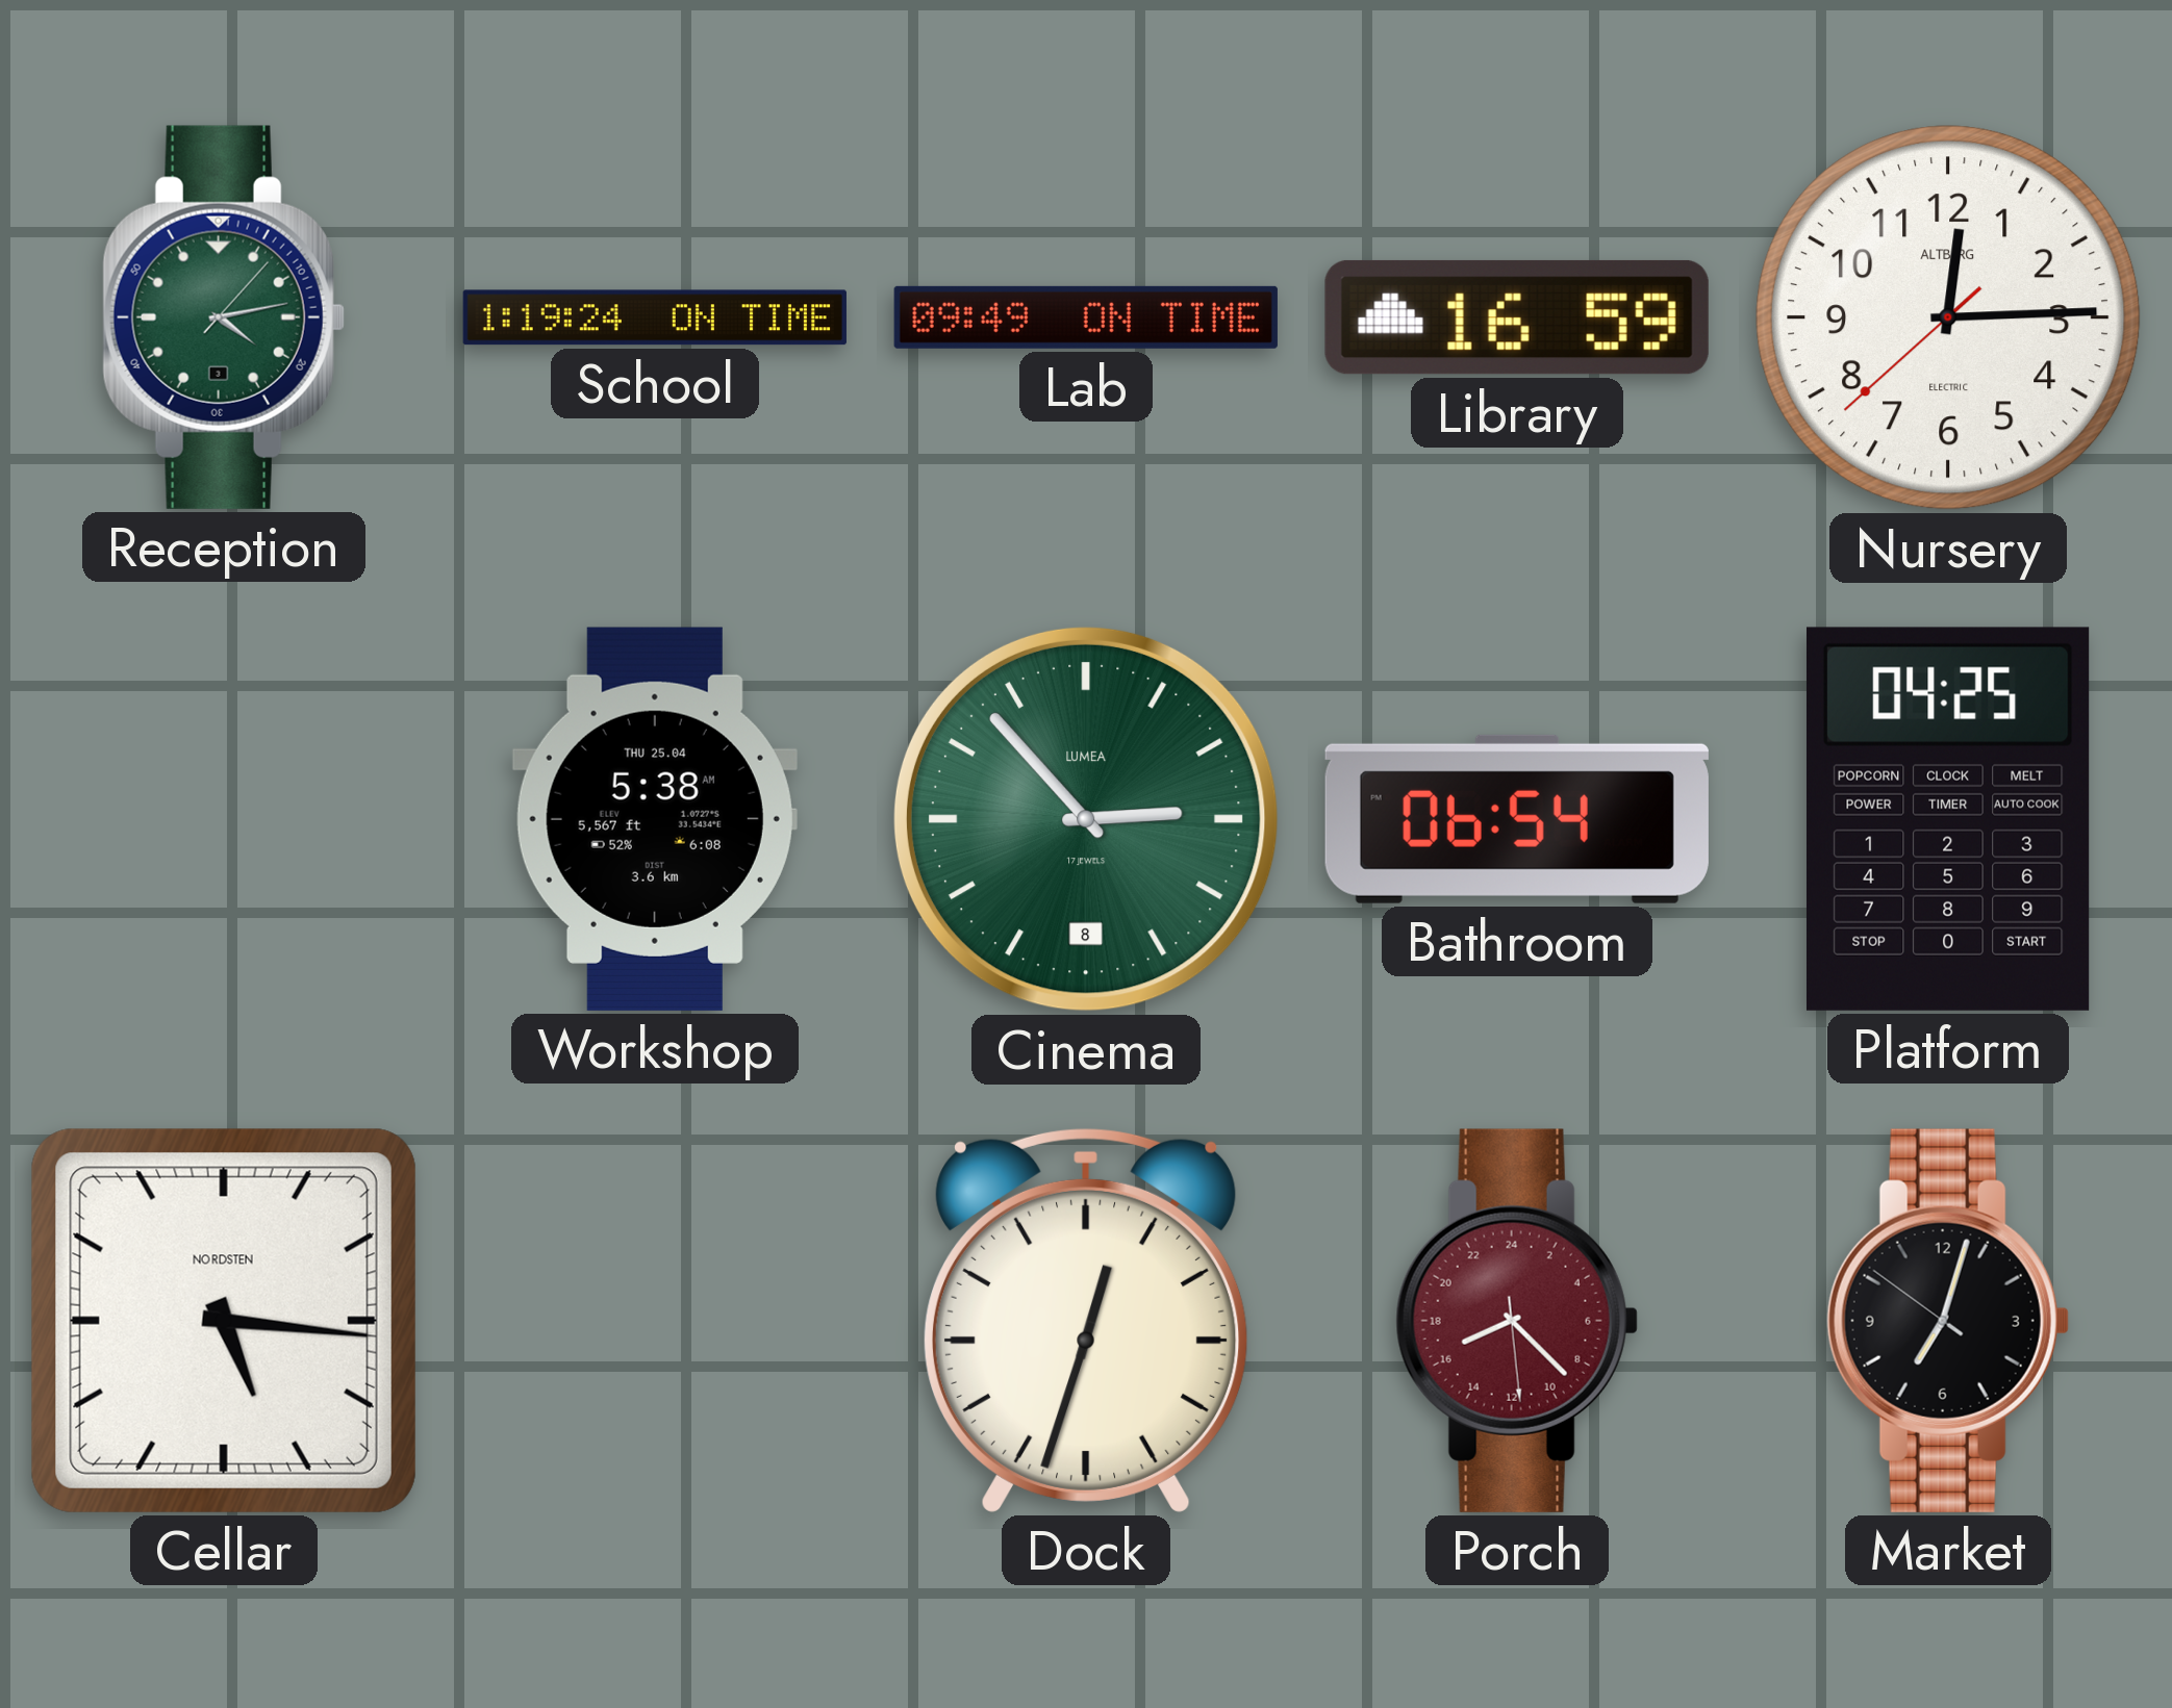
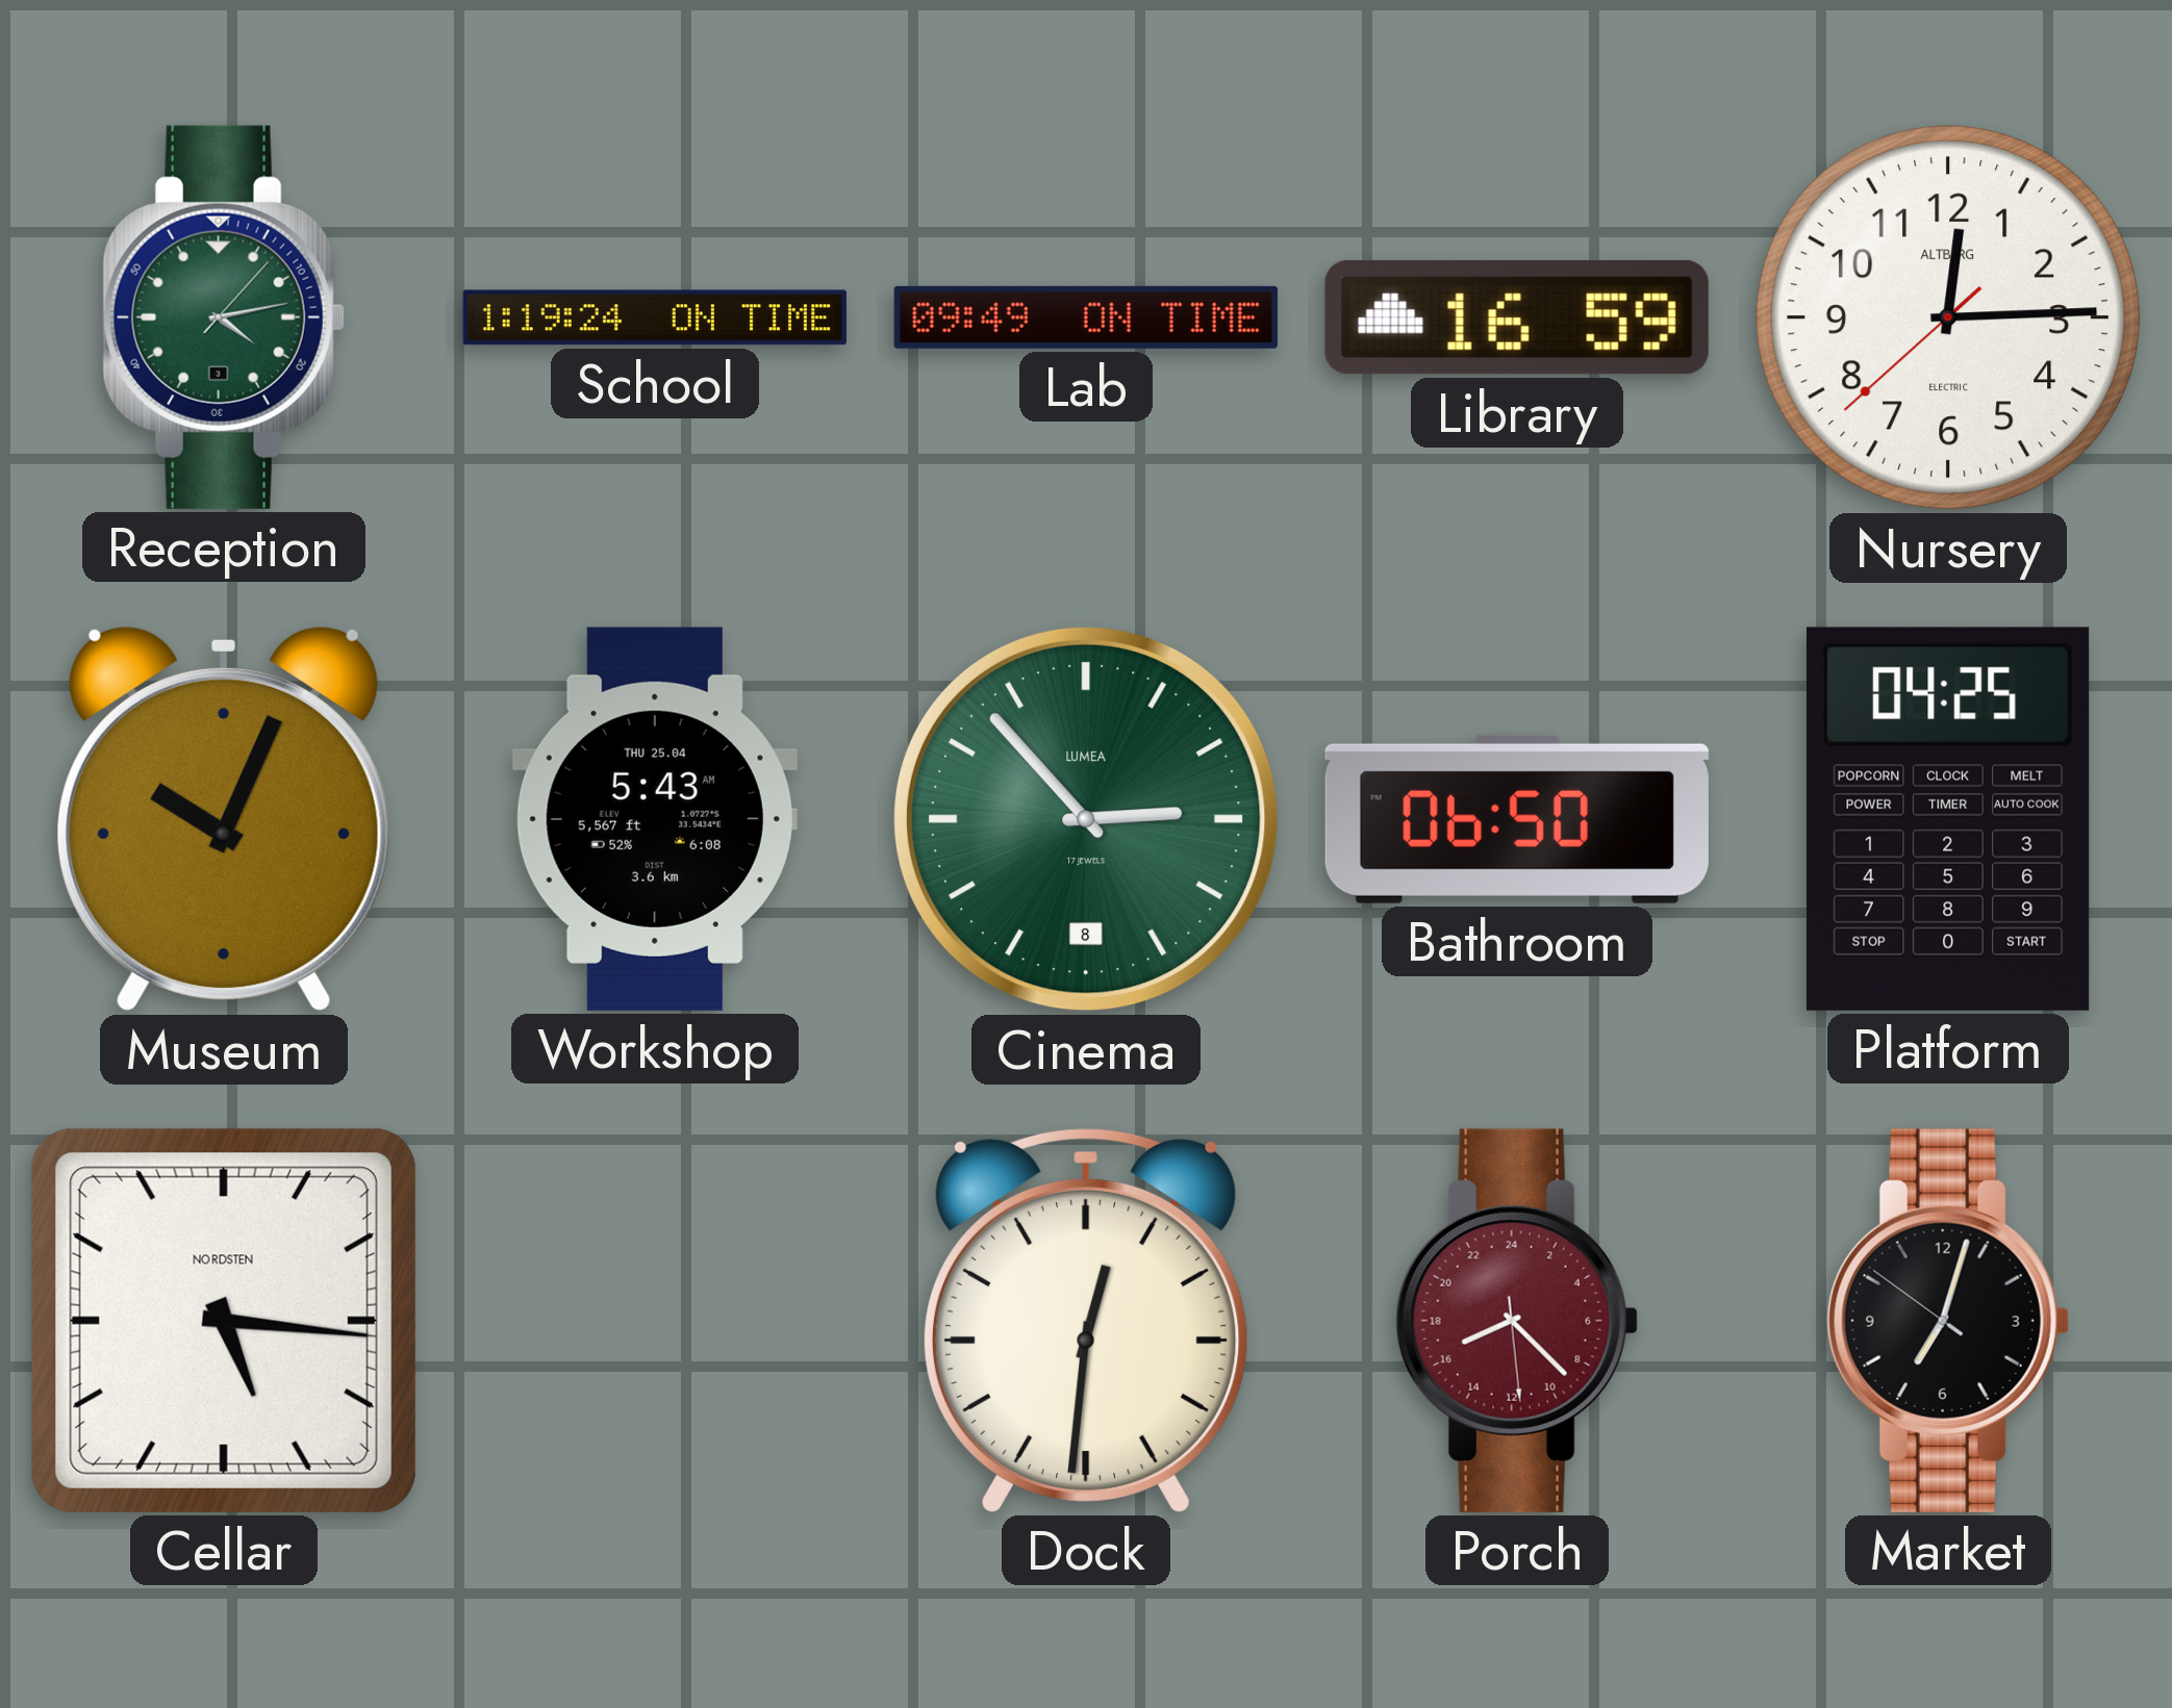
Museum: none -> 10:04 (224, 819)
Workshop: 5:38 -> 5:43 (655, 819)
Bathroom: 06:54 -> 06:50 (1517, 819)
Dock: 12:33 -> 12:31 (1086, 1320)
